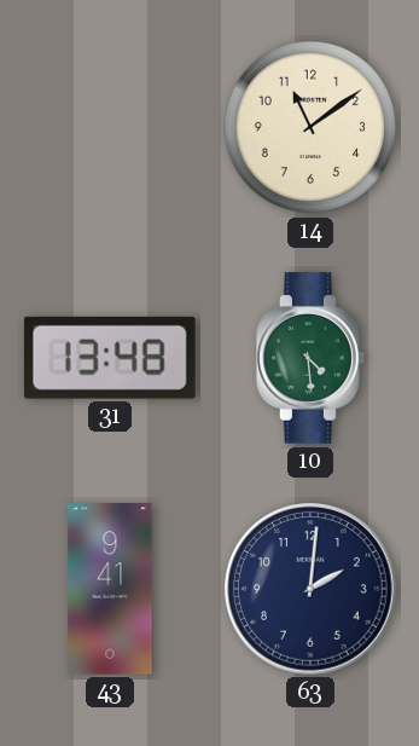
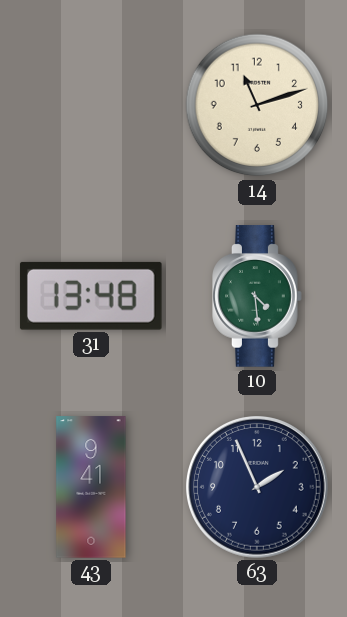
14: 11:09 -> 11:12 (257, 105)
63: 2:01 -> 1:56 (257, 487)
